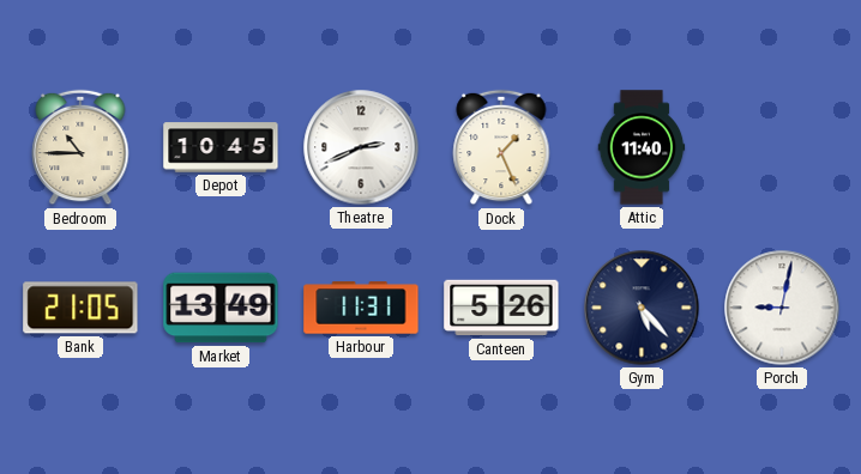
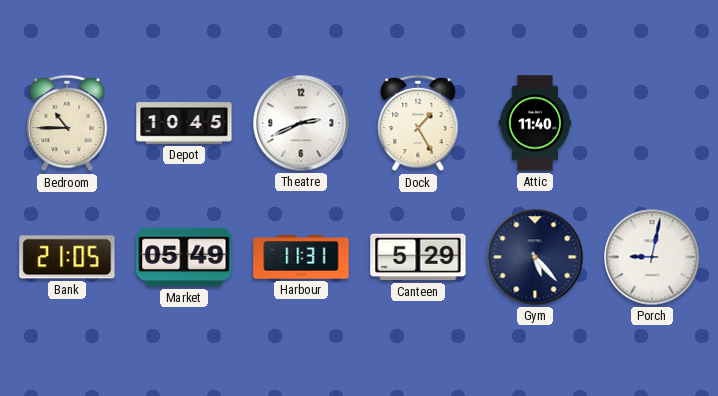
Dock: 1:26 -> 1:25 (418, 123)
Market: 13:49 -> 05:49 (184, 257)
Canteen: 5:26 -> 5:29 (418, 257)
